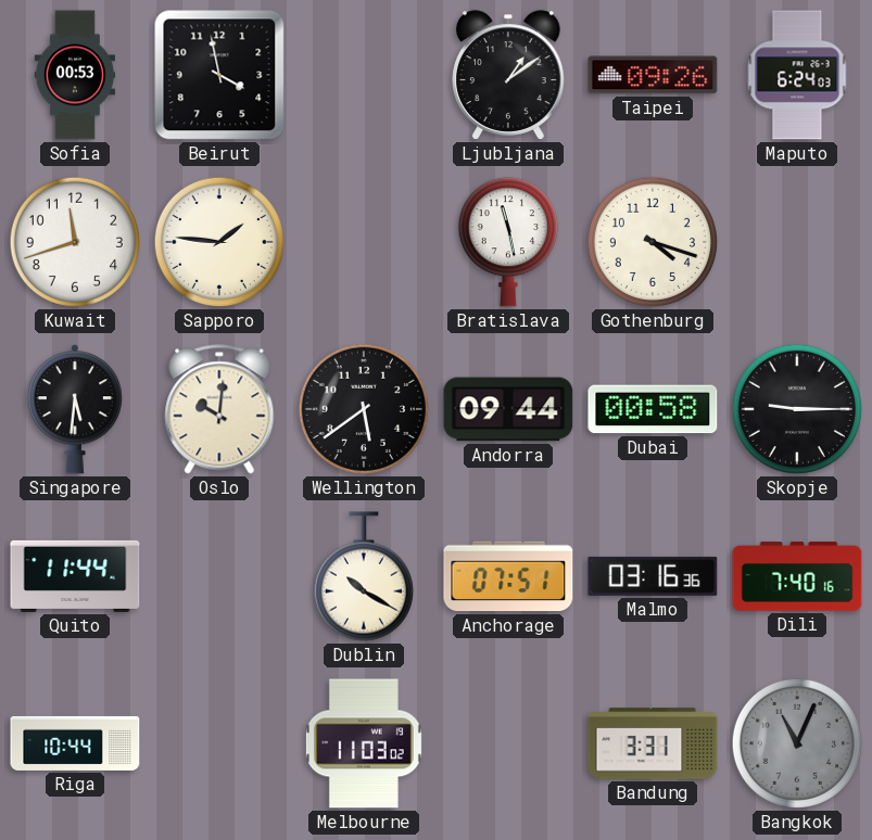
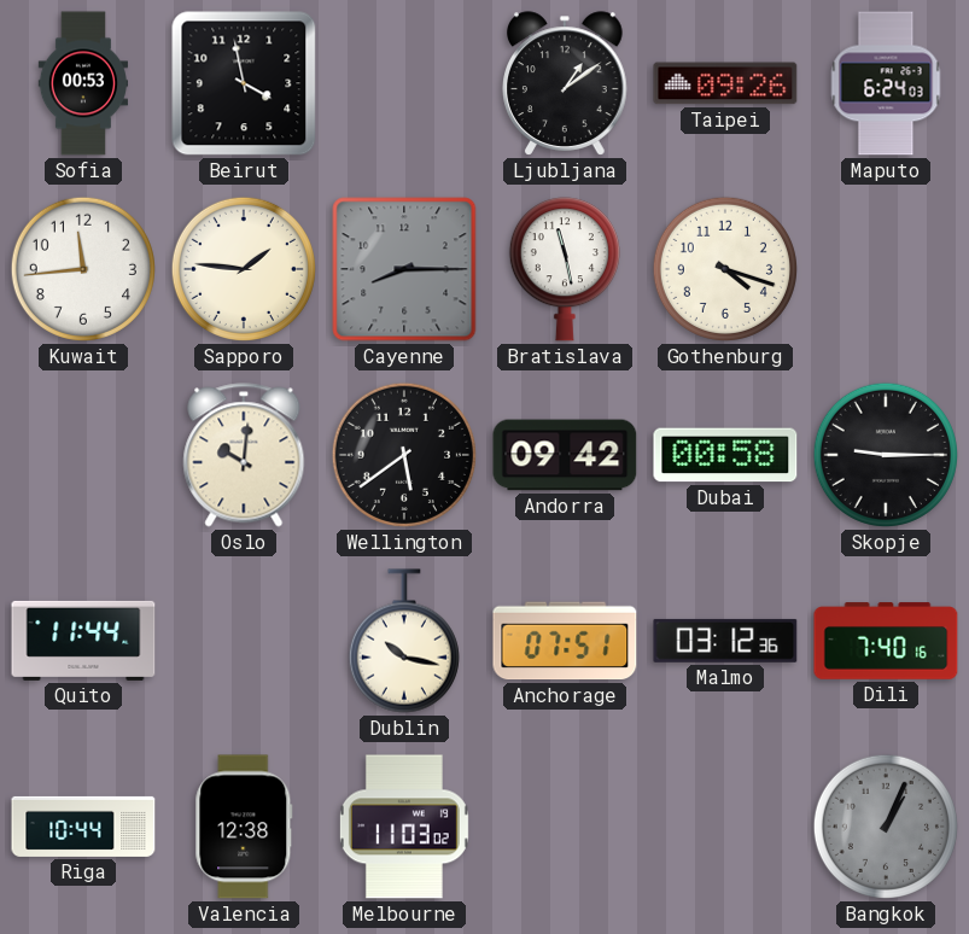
Kuwait: 11:42 -> 11:44 (83, 269)
Cayenne: none -> 8:15 (404, 269)
Singapore: 5:31 -> none (75, 409)
Andorra: 09:44 -> 09:42 (565, 455)
Dublin: 10:20 -> 10:17 (404, 641)
Malmo: 03:16 -> 03:12 (725, 641)
Valencia: none -> 12:38 (244, 827)
Bandung: 3:31 -> none (653, 743)
Bangkok: 11:04 -> 1:04 (886, 827)
